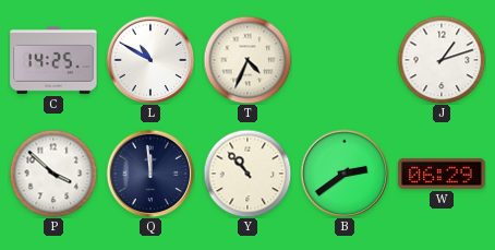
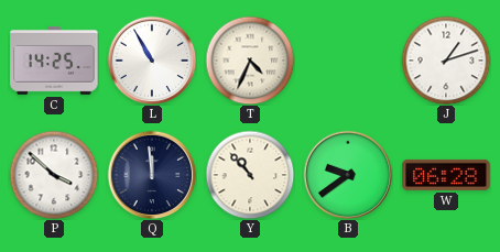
L: 10:50 -> 10:55 (152, 61)
B: 2:39 -> 9:39 (348, 175)
W: 06:29 -> 06:28 (446, 175)
